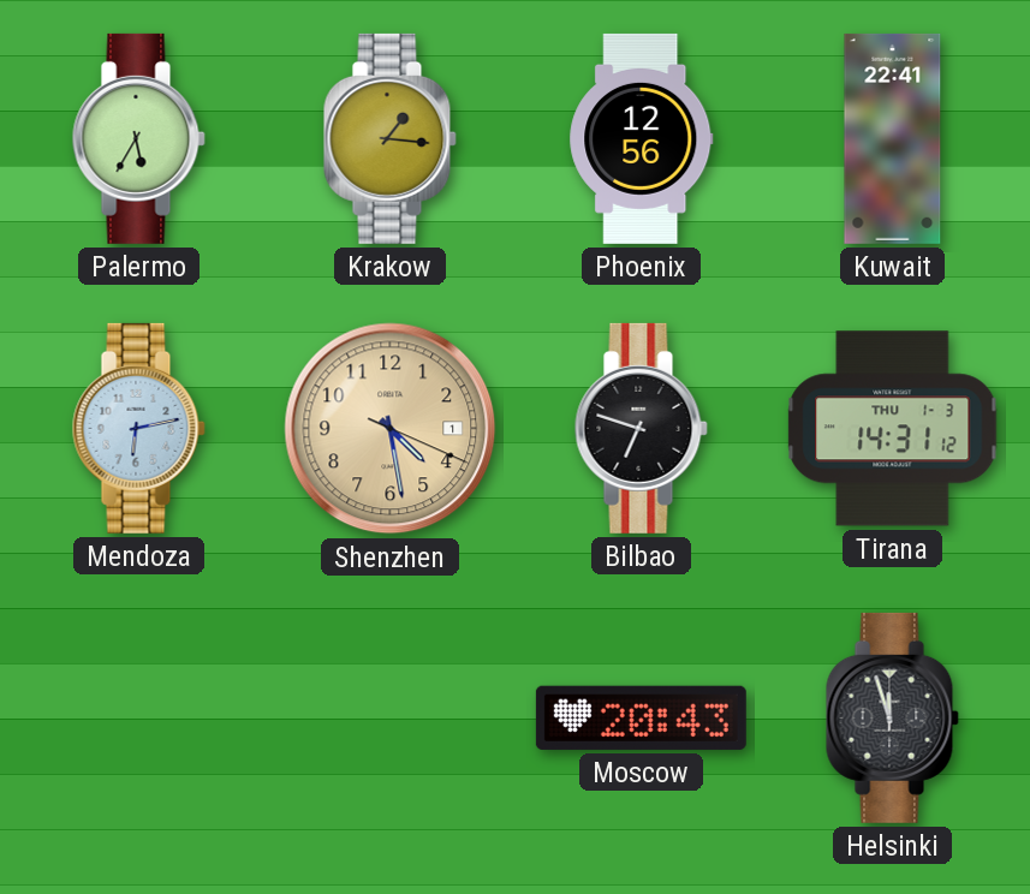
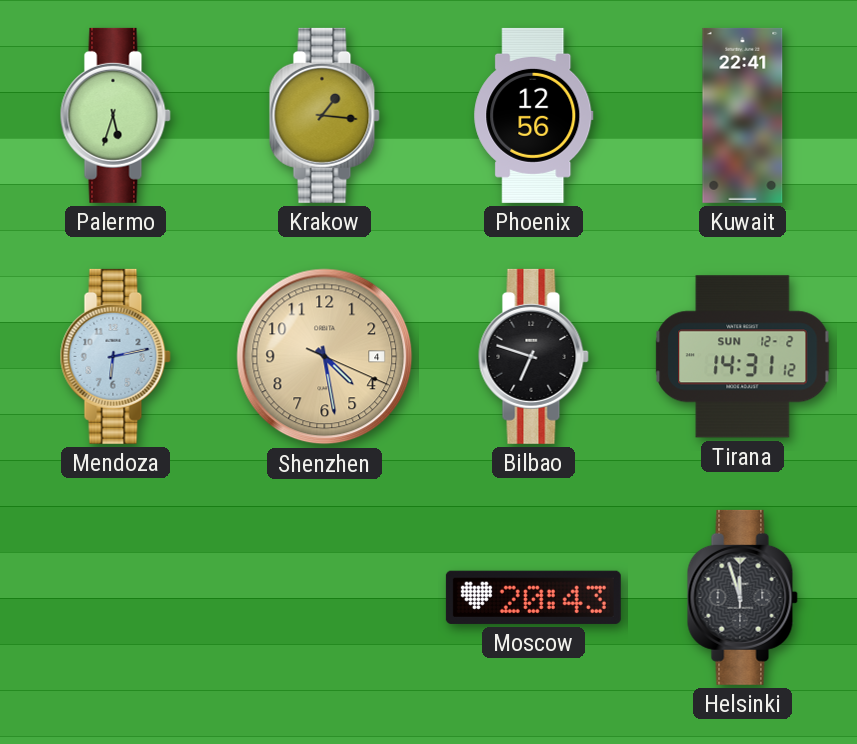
Palermo: 5:35 -> 5:33 (115, 115)
Shenzhen date: 1 -> 4 (325, 357)
Tirana date: THU 1-3 -> SUN 12-2 (743, 357)
